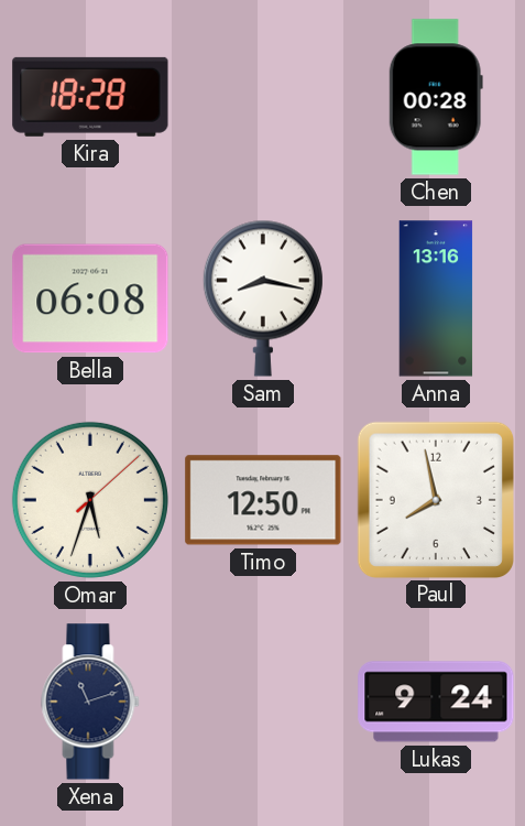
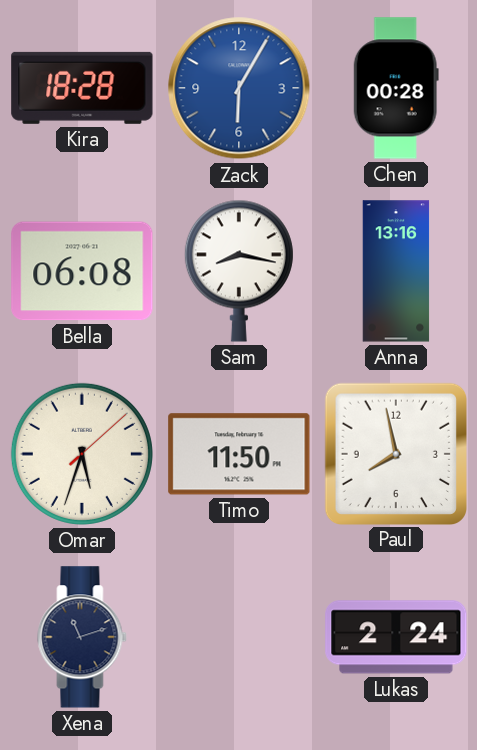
Zack: none -> 6:05 (239, 88)
Timo: 12:50 -> 11:50 (239, 454)
Lukas: 9:24 -> 2:24 (396, 637)
